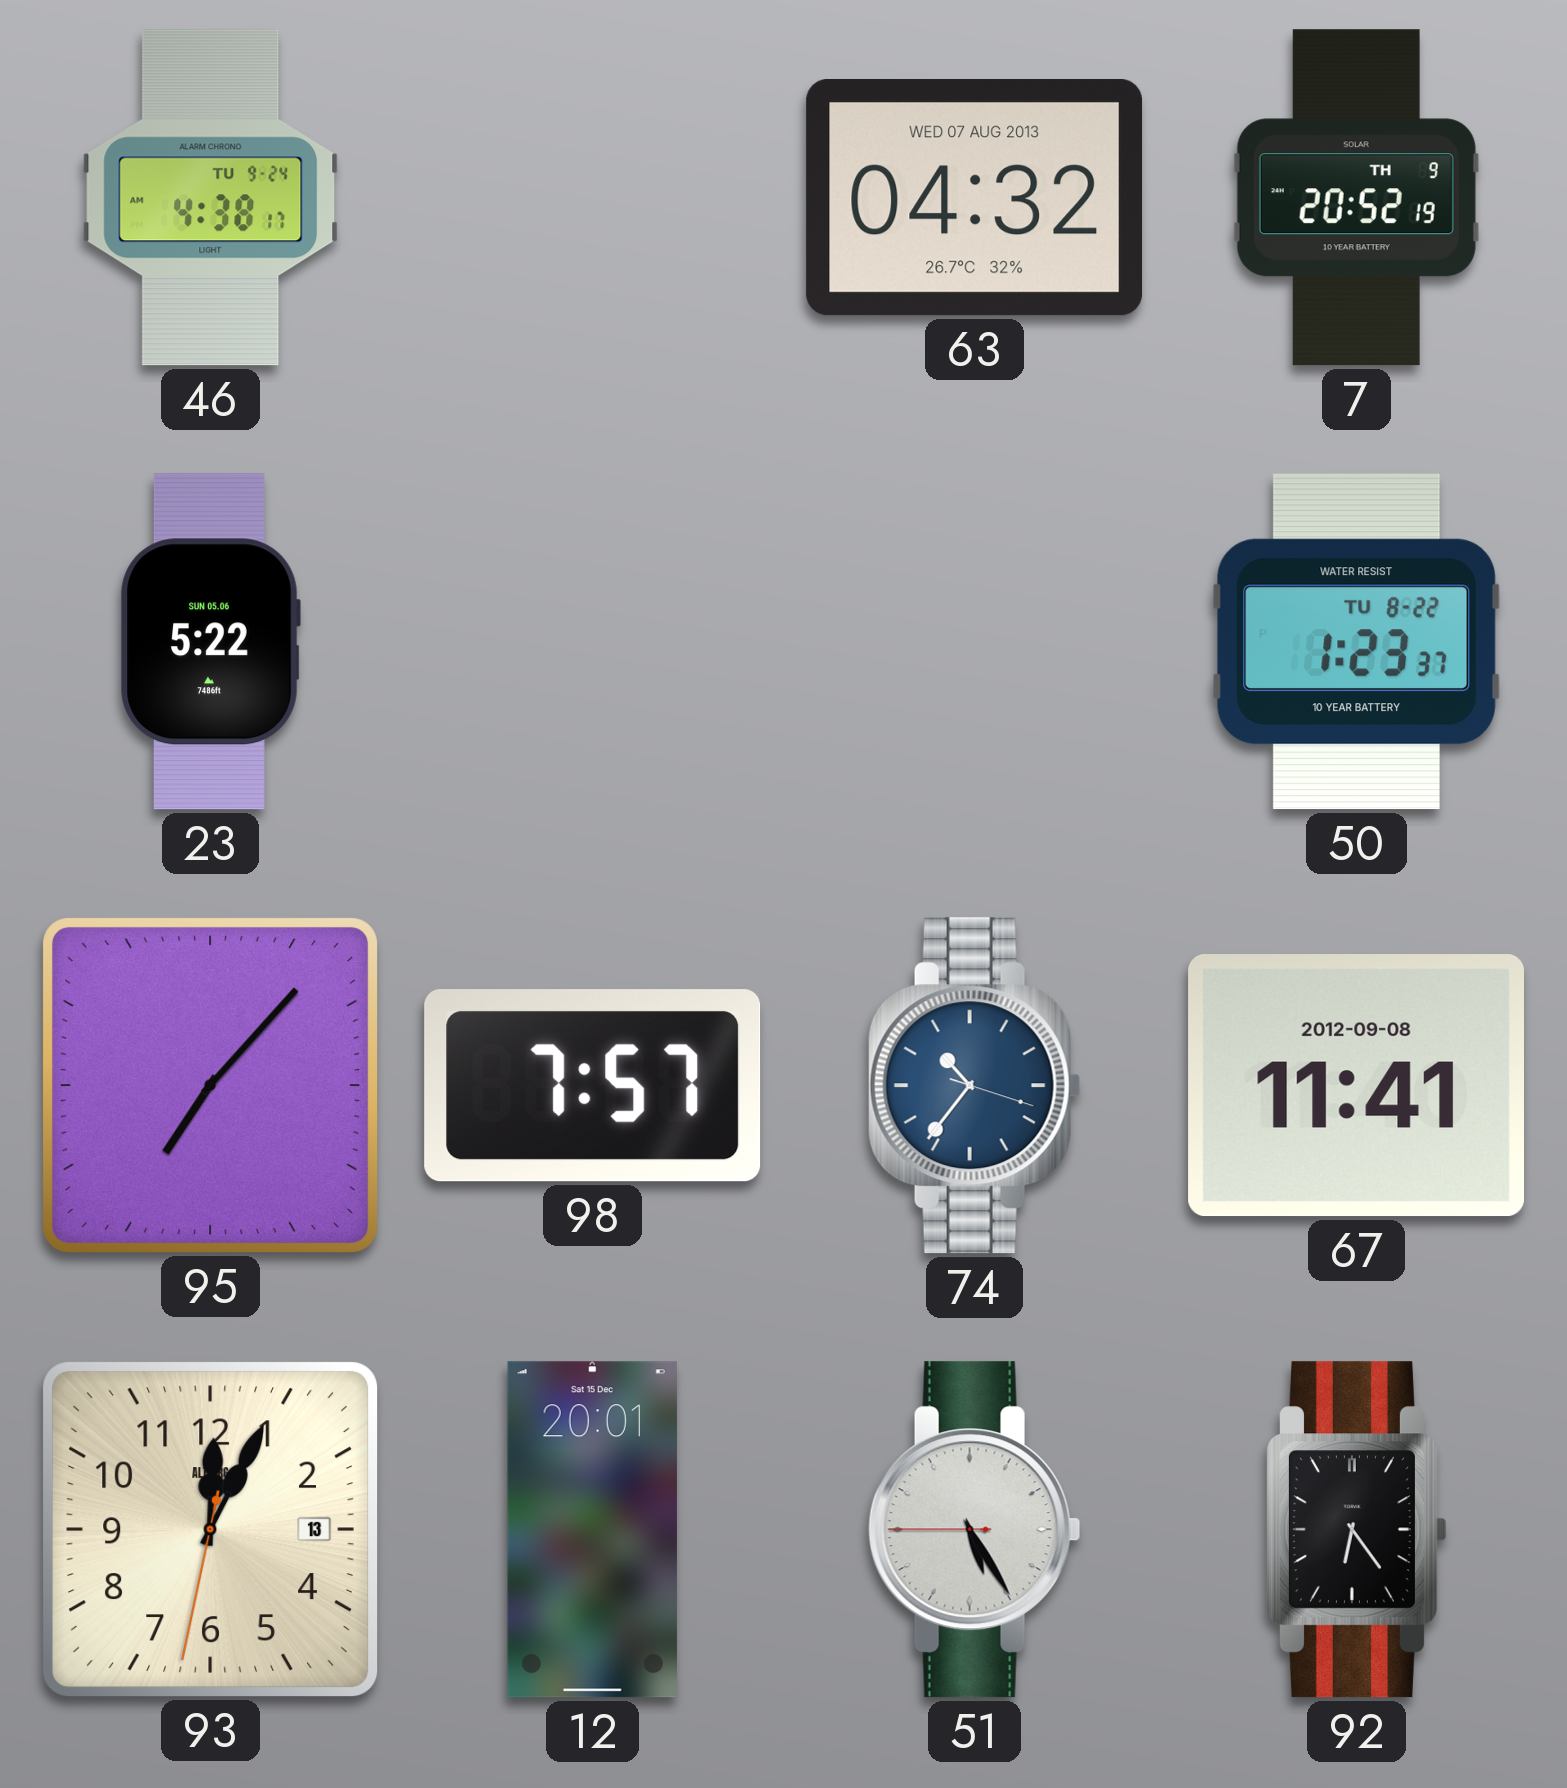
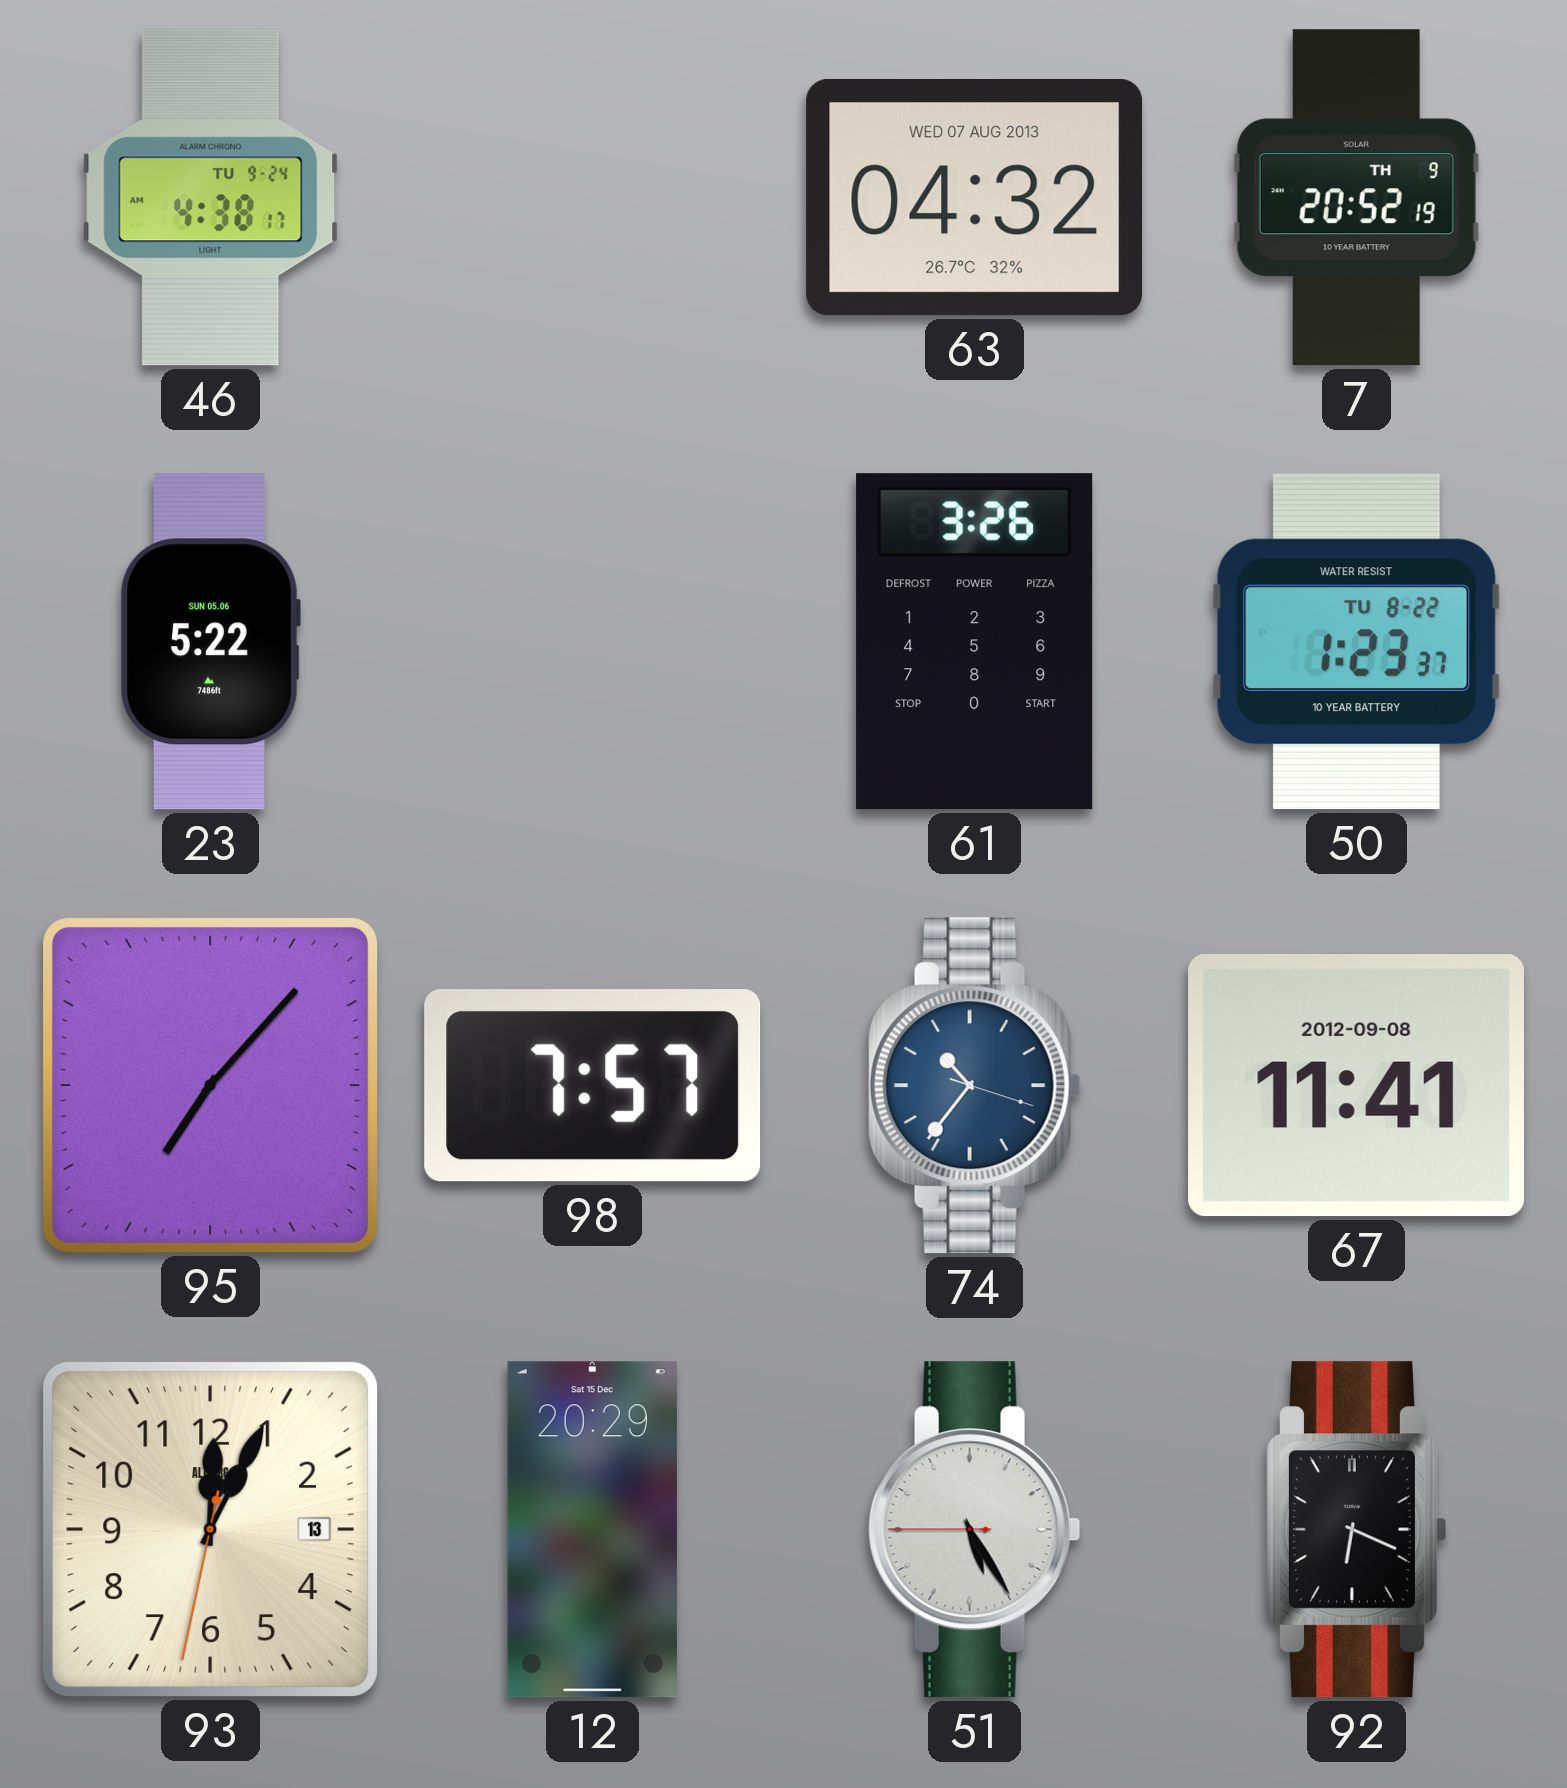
61: none -> 3:26 (975, 642)
12: 20:01 -> 20:29 (592, 1530)
92: 6:24 -> 6:19 (1356, 1530)
